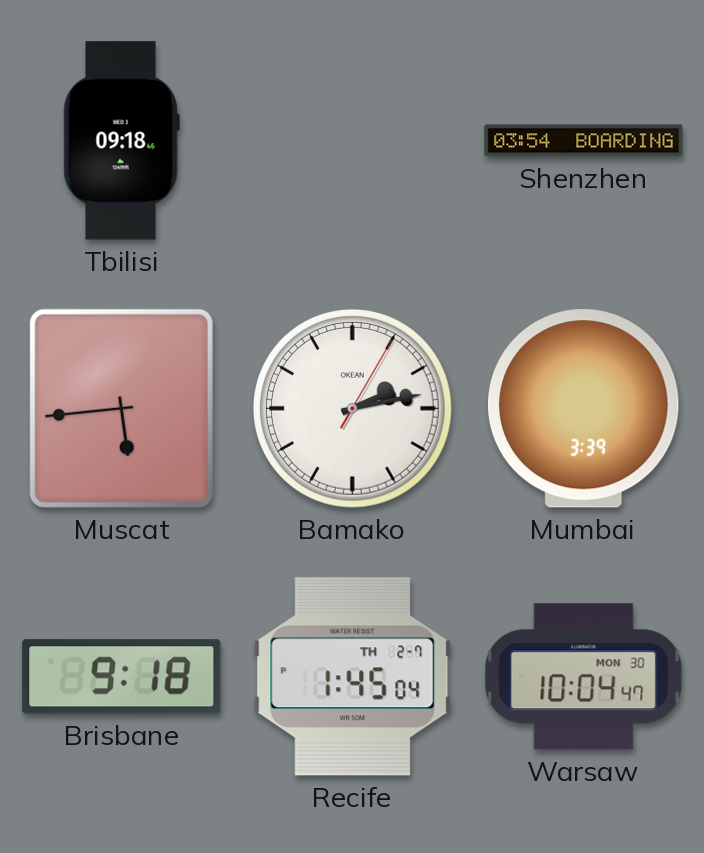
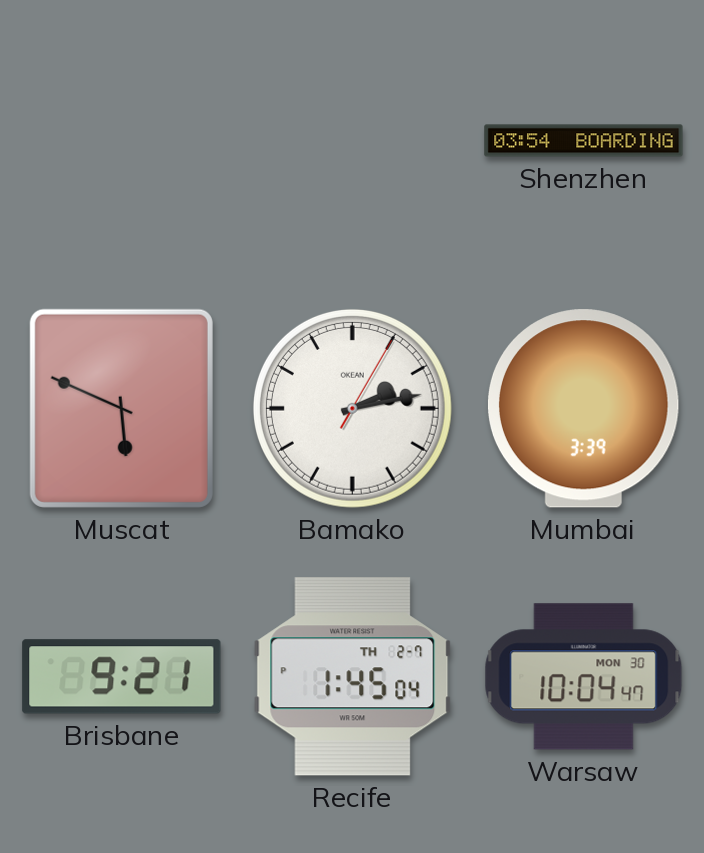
Tbilisi: 09:18 -> none (121, 141)
Muscat: 5:44 -> 5:49 (121, 408)
Brisbane: 9:18 -> 9:21 (122, 677)
